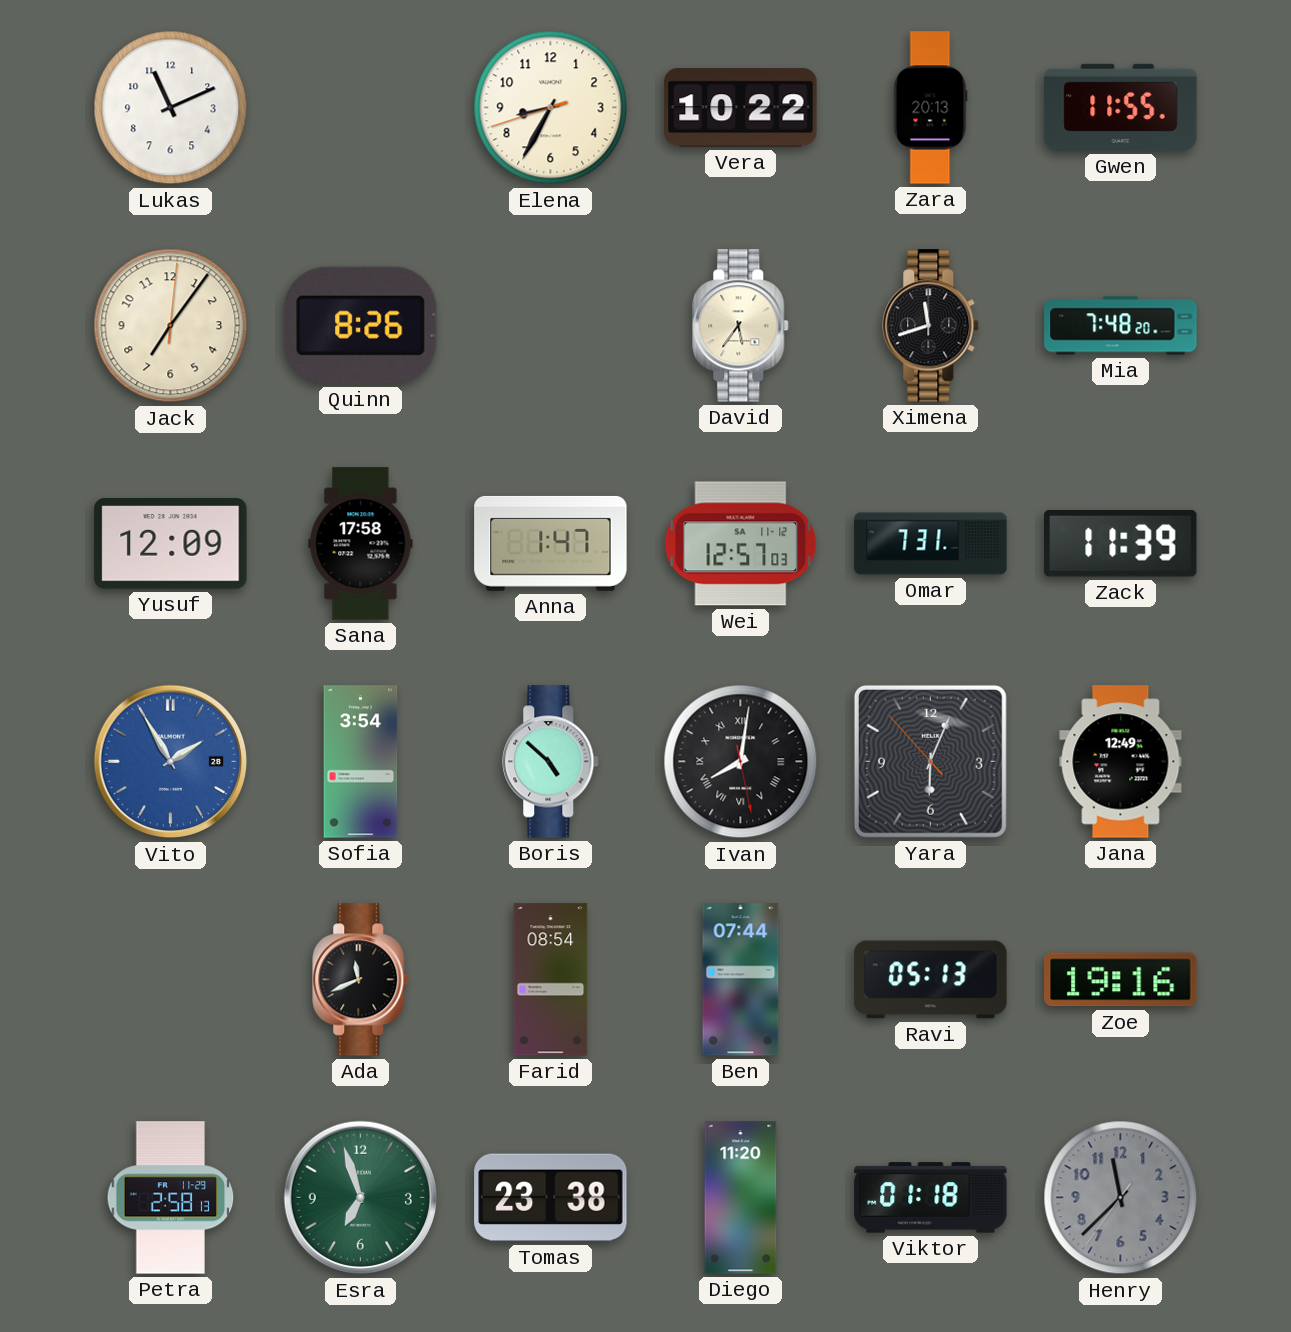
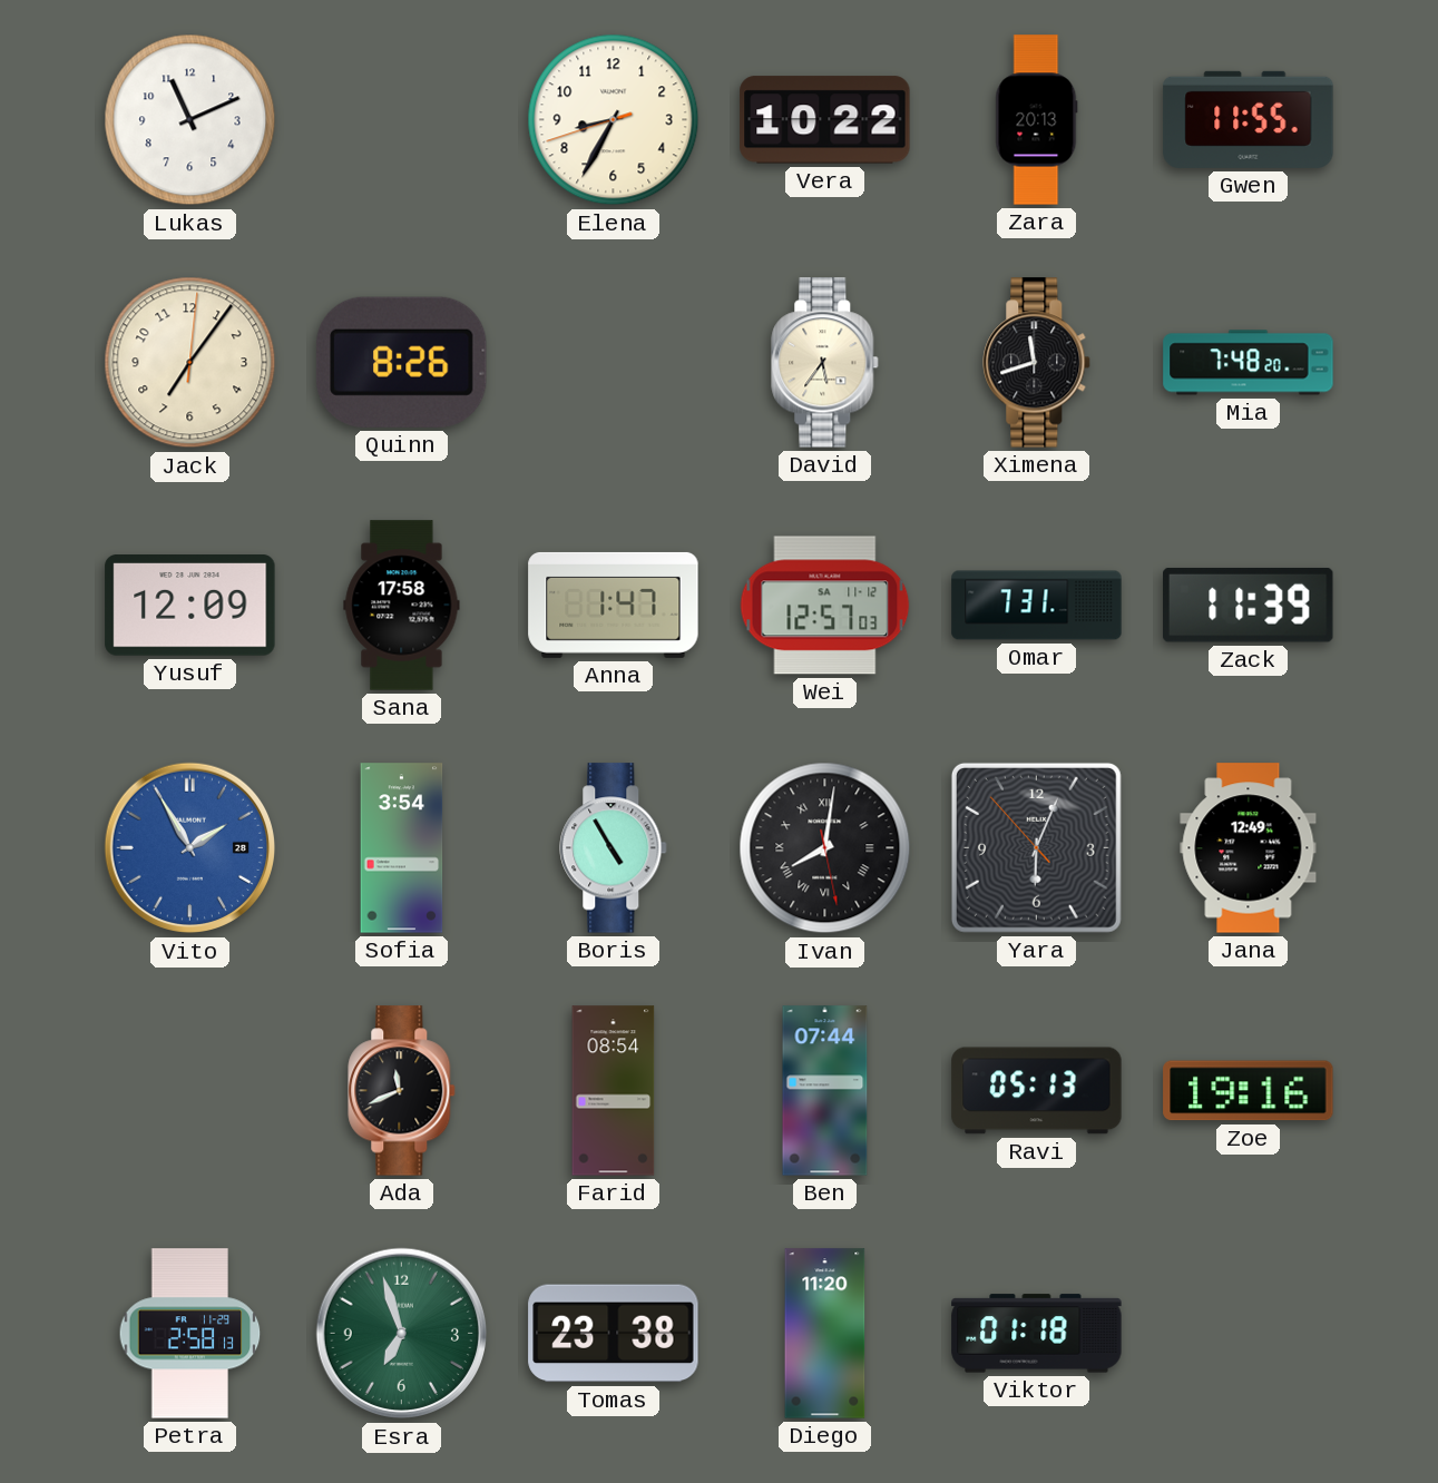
Boris: 4:52 -> 4:55 (614, 848)
Henry: 11:37 -> none (1121, 1198)
